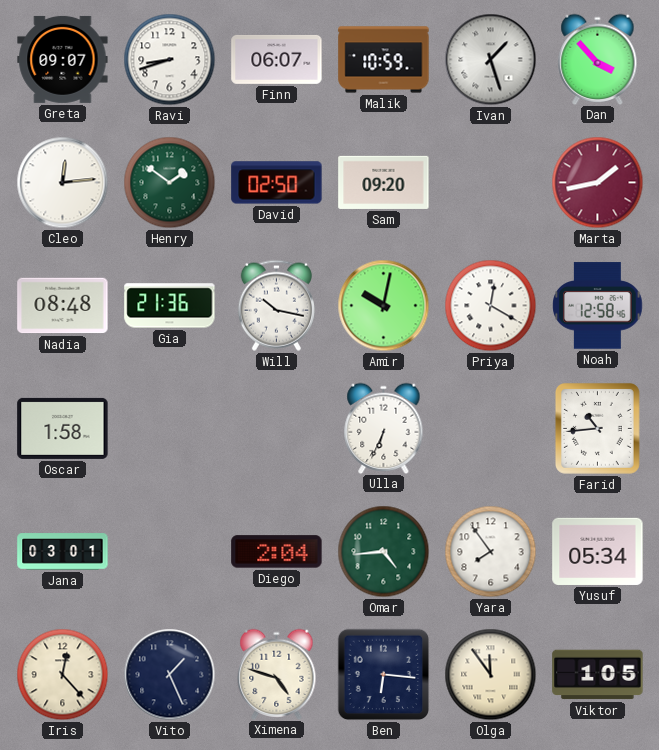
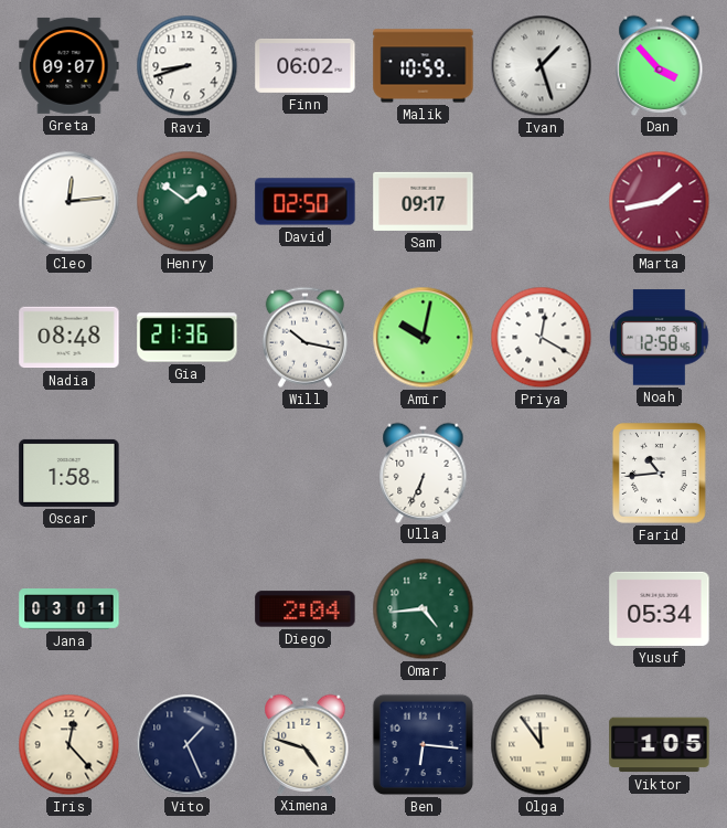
Finn: 06:07 -> 06:02 (306, 65)
Sam: 09:20 -> 09:17 (424, 201)
Yara: 7:54 -> none (491, 552)
